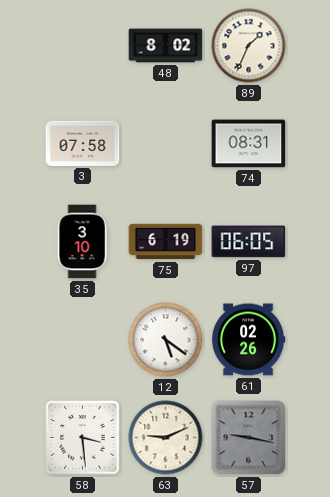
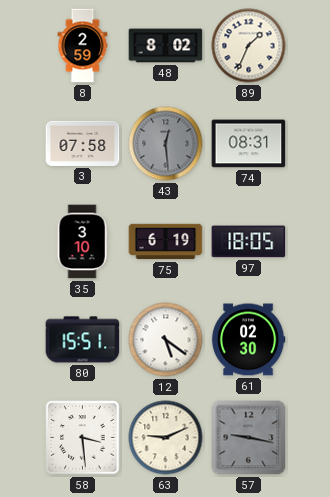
8: none -> 2:59 (83, 46)
43: none -> 12:29 (166, 144)
97: 06:05 -> 18:05 (249, 242)
80: none -> 15:51 (83, 340)
61: 02:26 -> 02:30 (248, 340)
